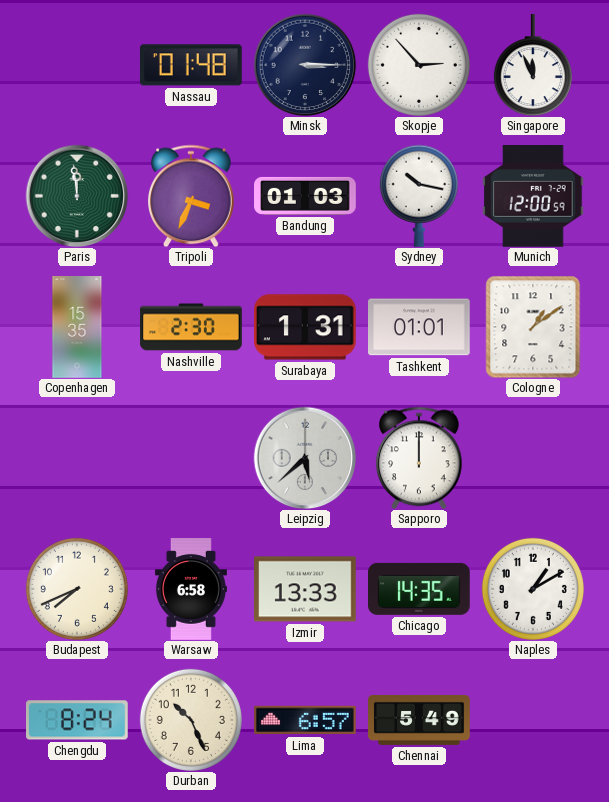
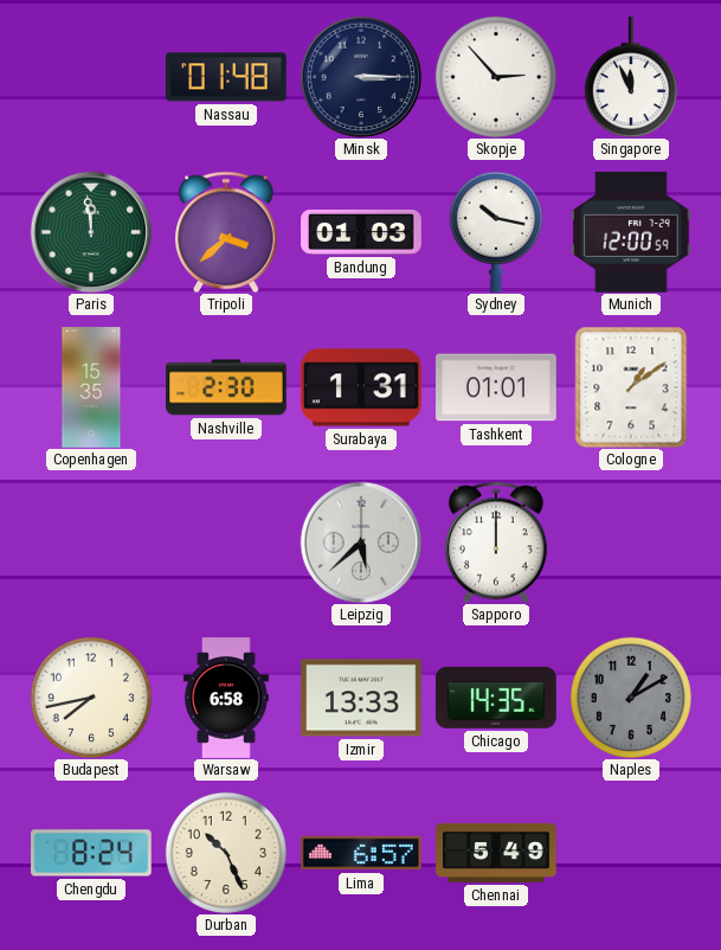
Tripoli: 3:34 -> 3:38 (227, 232)
Budapest: 7:41 -> 7:43 (91, 698)
Naples dial: white -> grey (631, 698)
